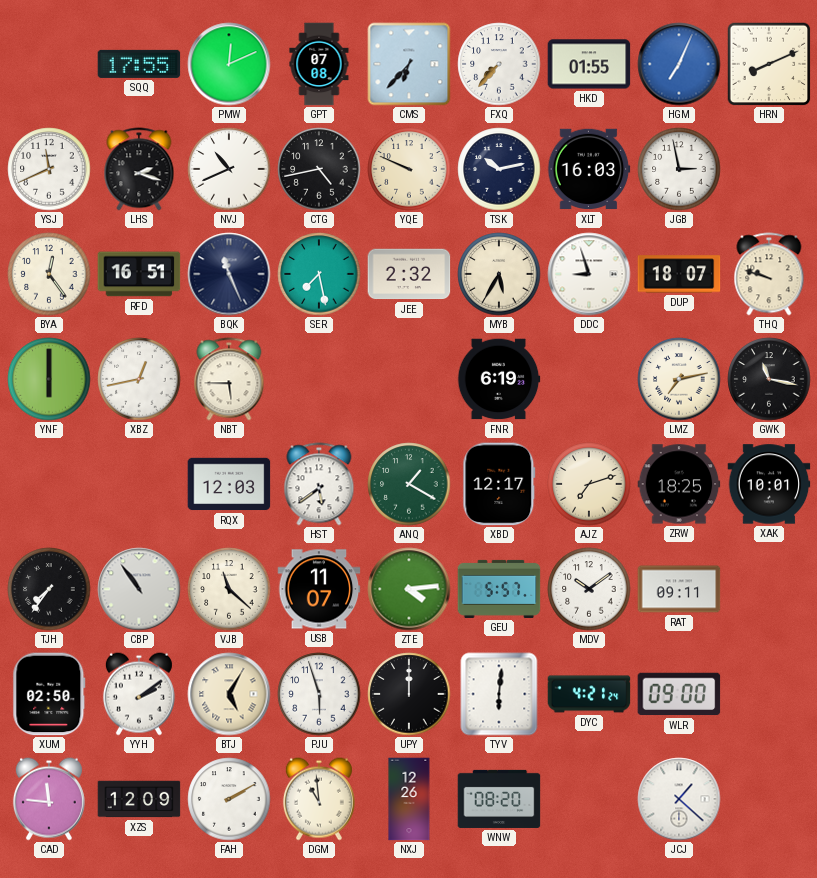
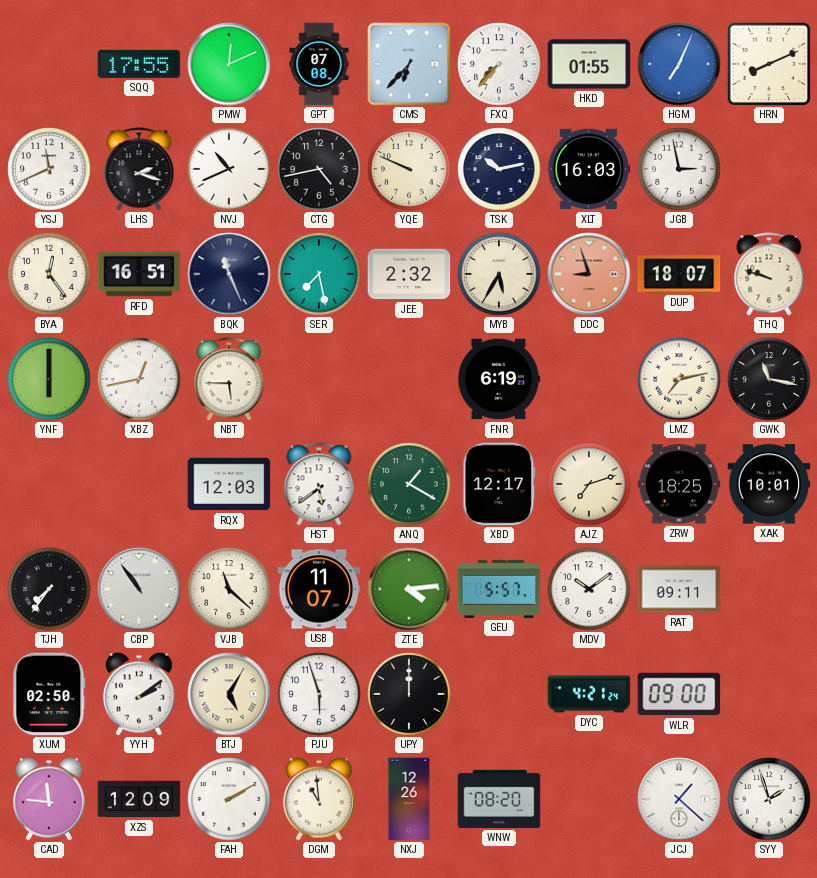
DDC dial: white -> salmon (589, 274)
TYV: 6:01 -> none (499, 694)
SYY: none -> 1:57 (769, 799)
